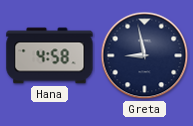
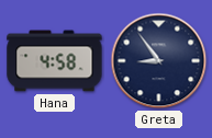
Greta: 8:58 -> 8:54 (159, 61)
